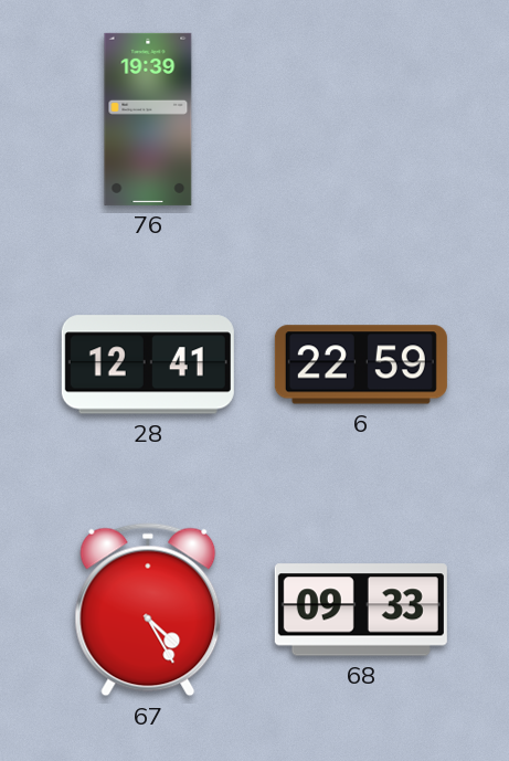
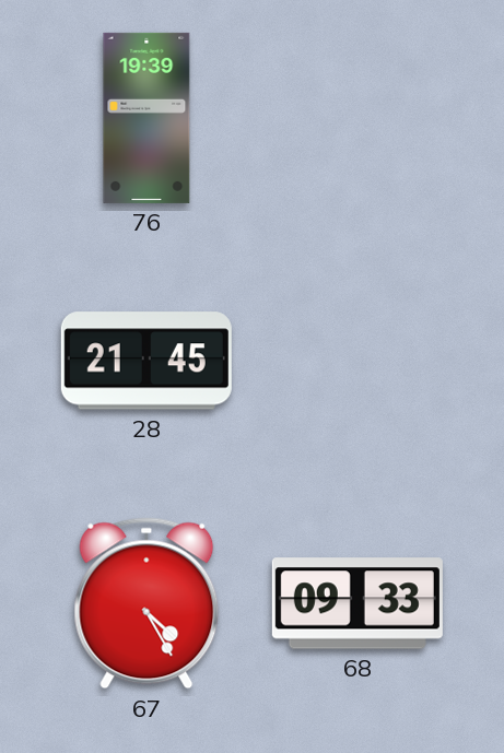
28: 12:41 -> 21:45 (146, 361)
6: 22:59 -> none (361, 364)
